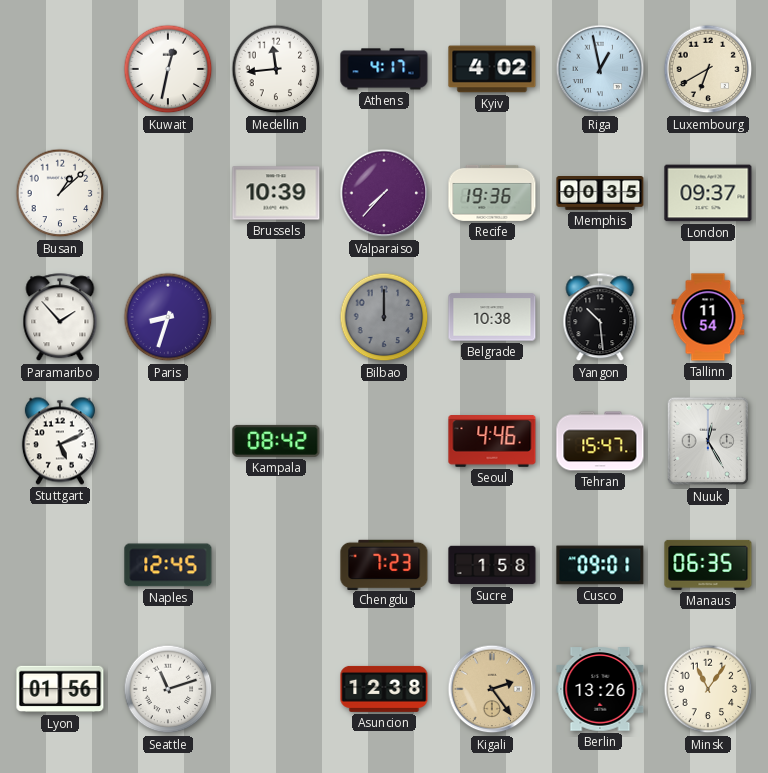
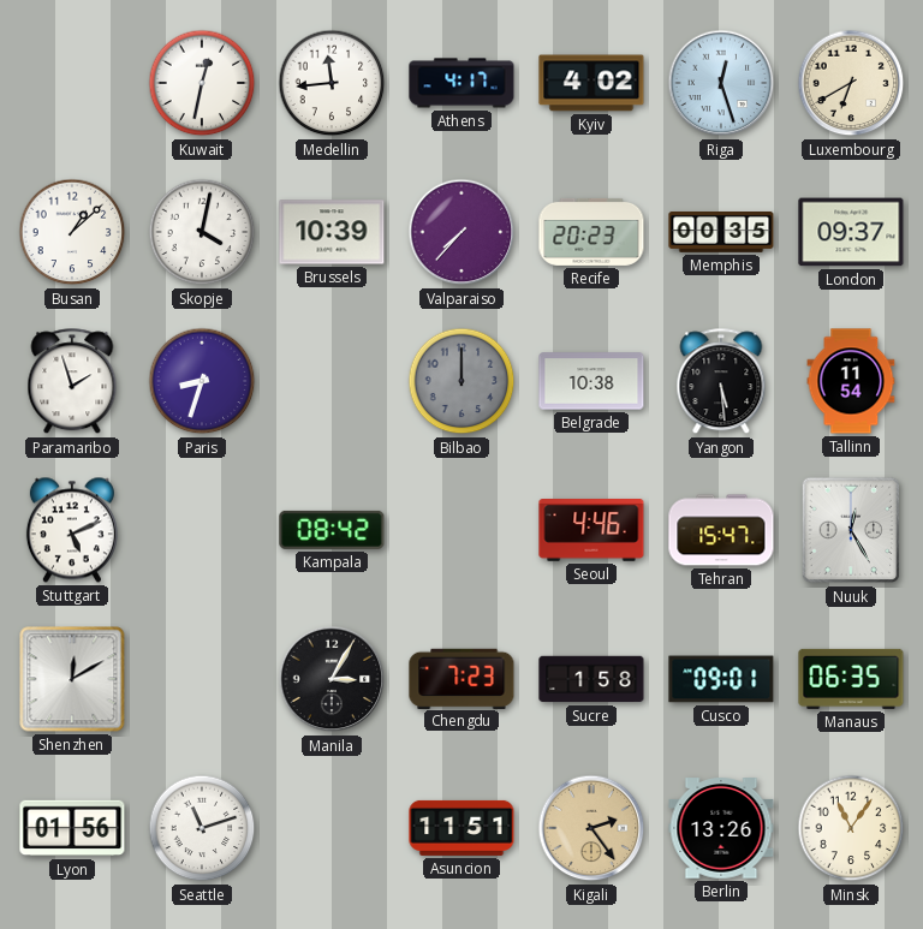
Riga: 12:58 -> 12:27 (721, 83)
Skopje: none -> 4:02 (202, 232)
Recife: 19:36 -> 20:23 (591, 232)
Paramaribo: 1:53 -> 1:57 (72, 382)
Yangon: 10:29 -> 5:29 (721, 382)
Shenzhen: none -> 12:10 (72, 679)
Naples: 12:45 -> none (168, 565)
Manila: none -> 3:05 (332, 679)
Asuncion: 12:38 -> 11:51 (461, 828)
